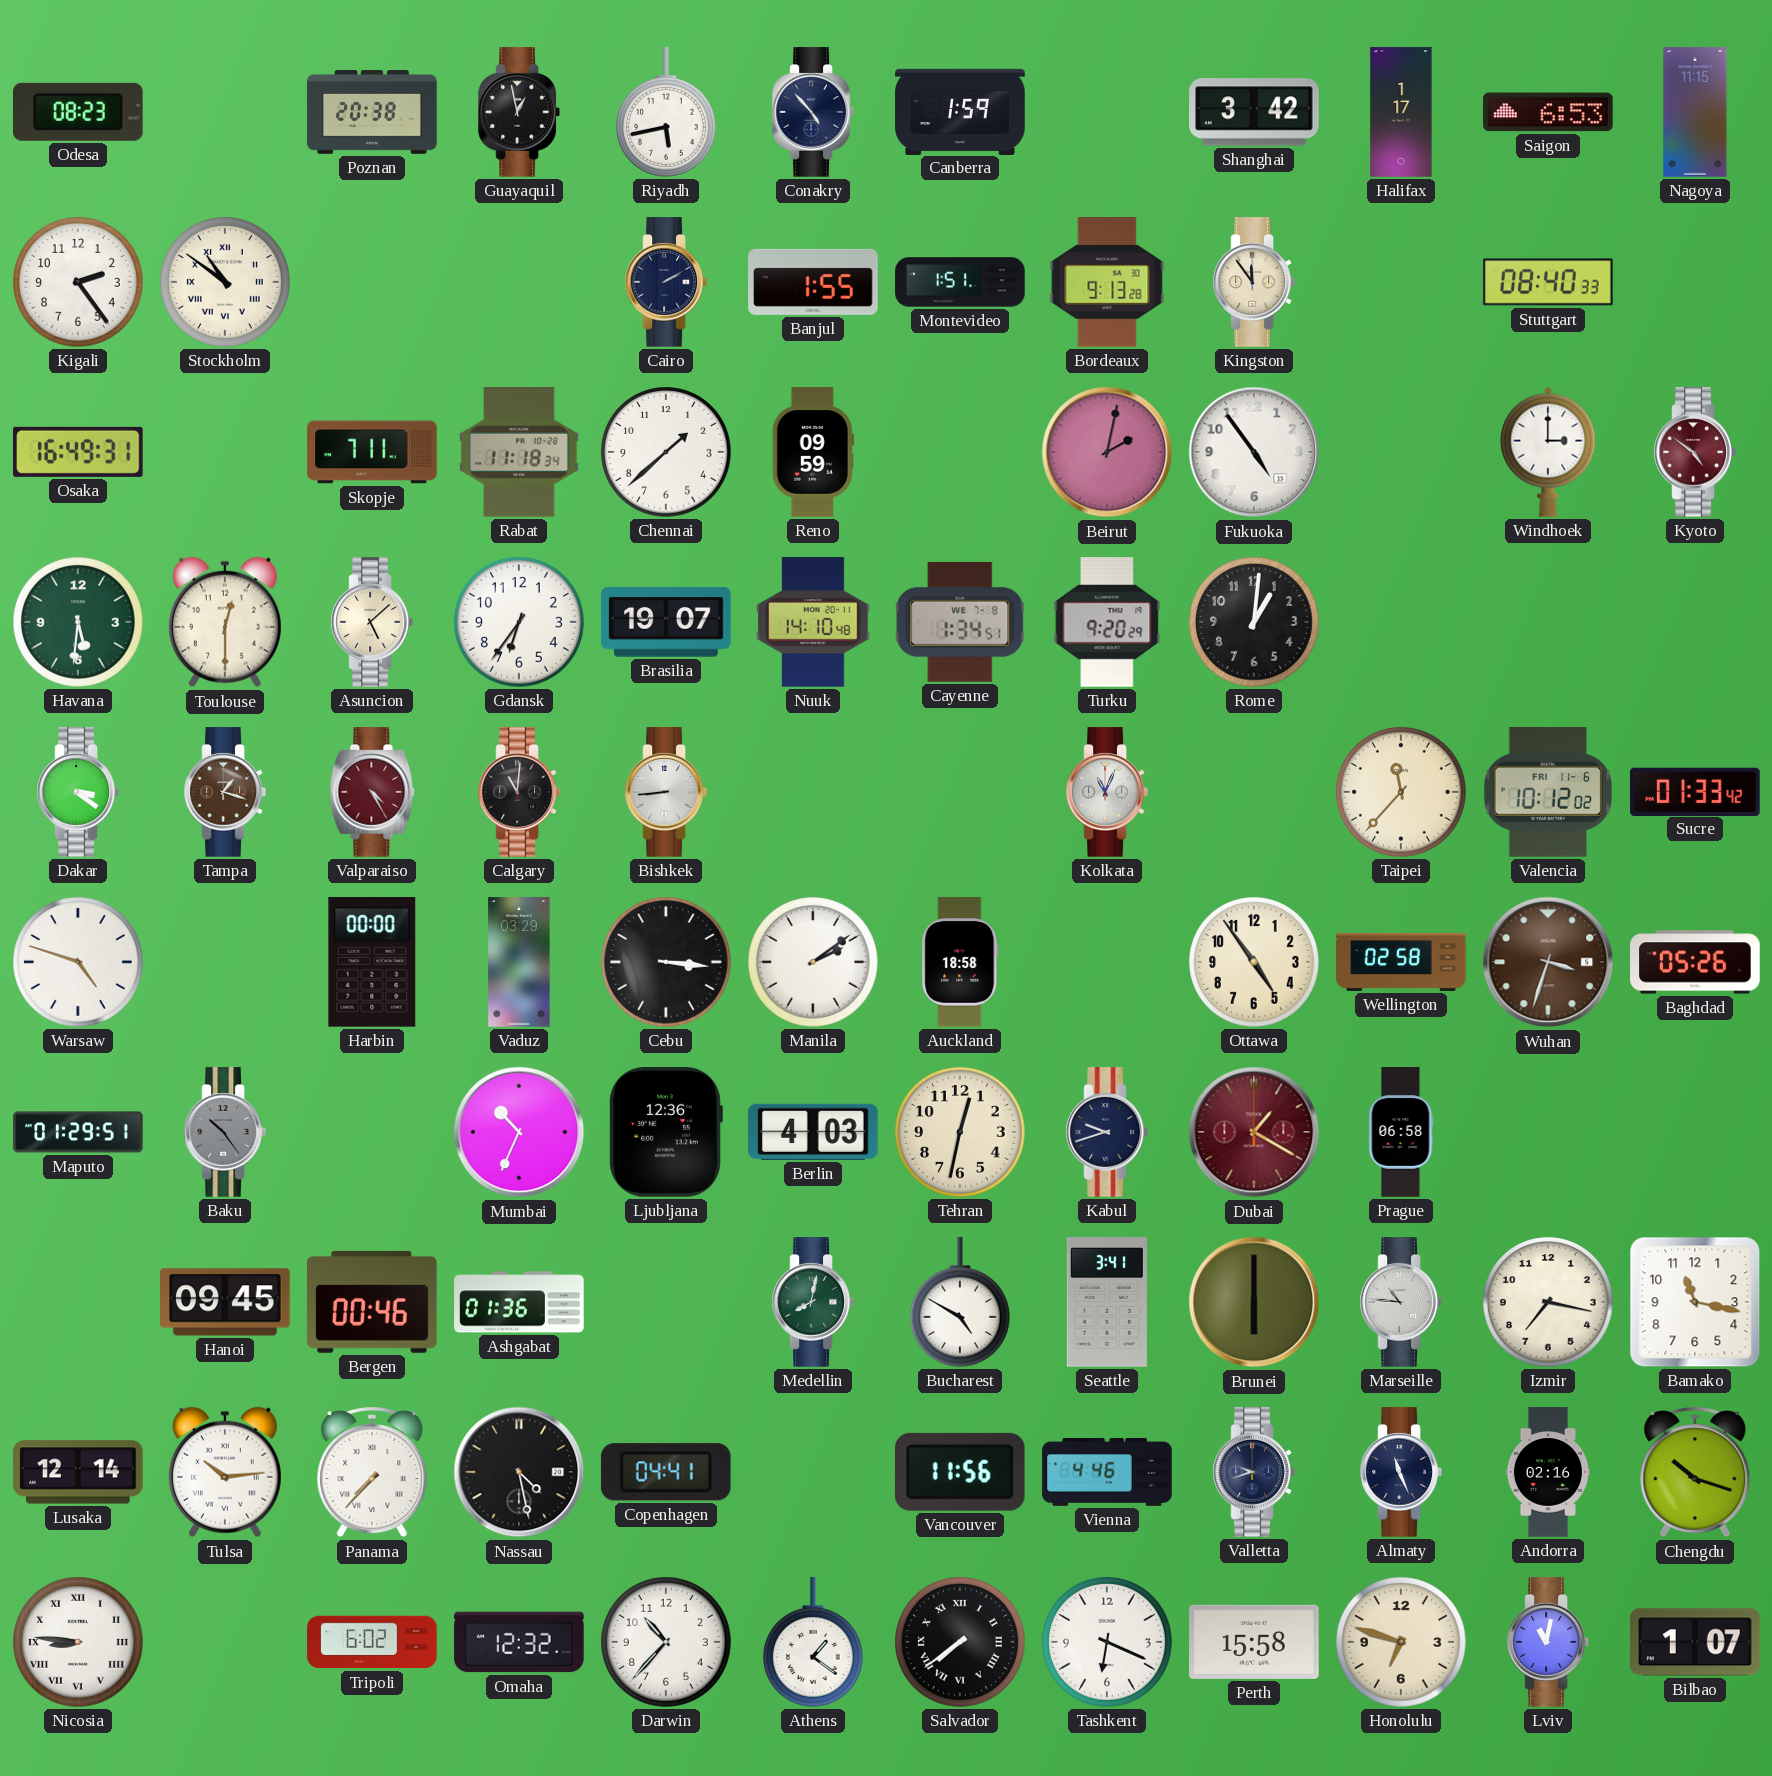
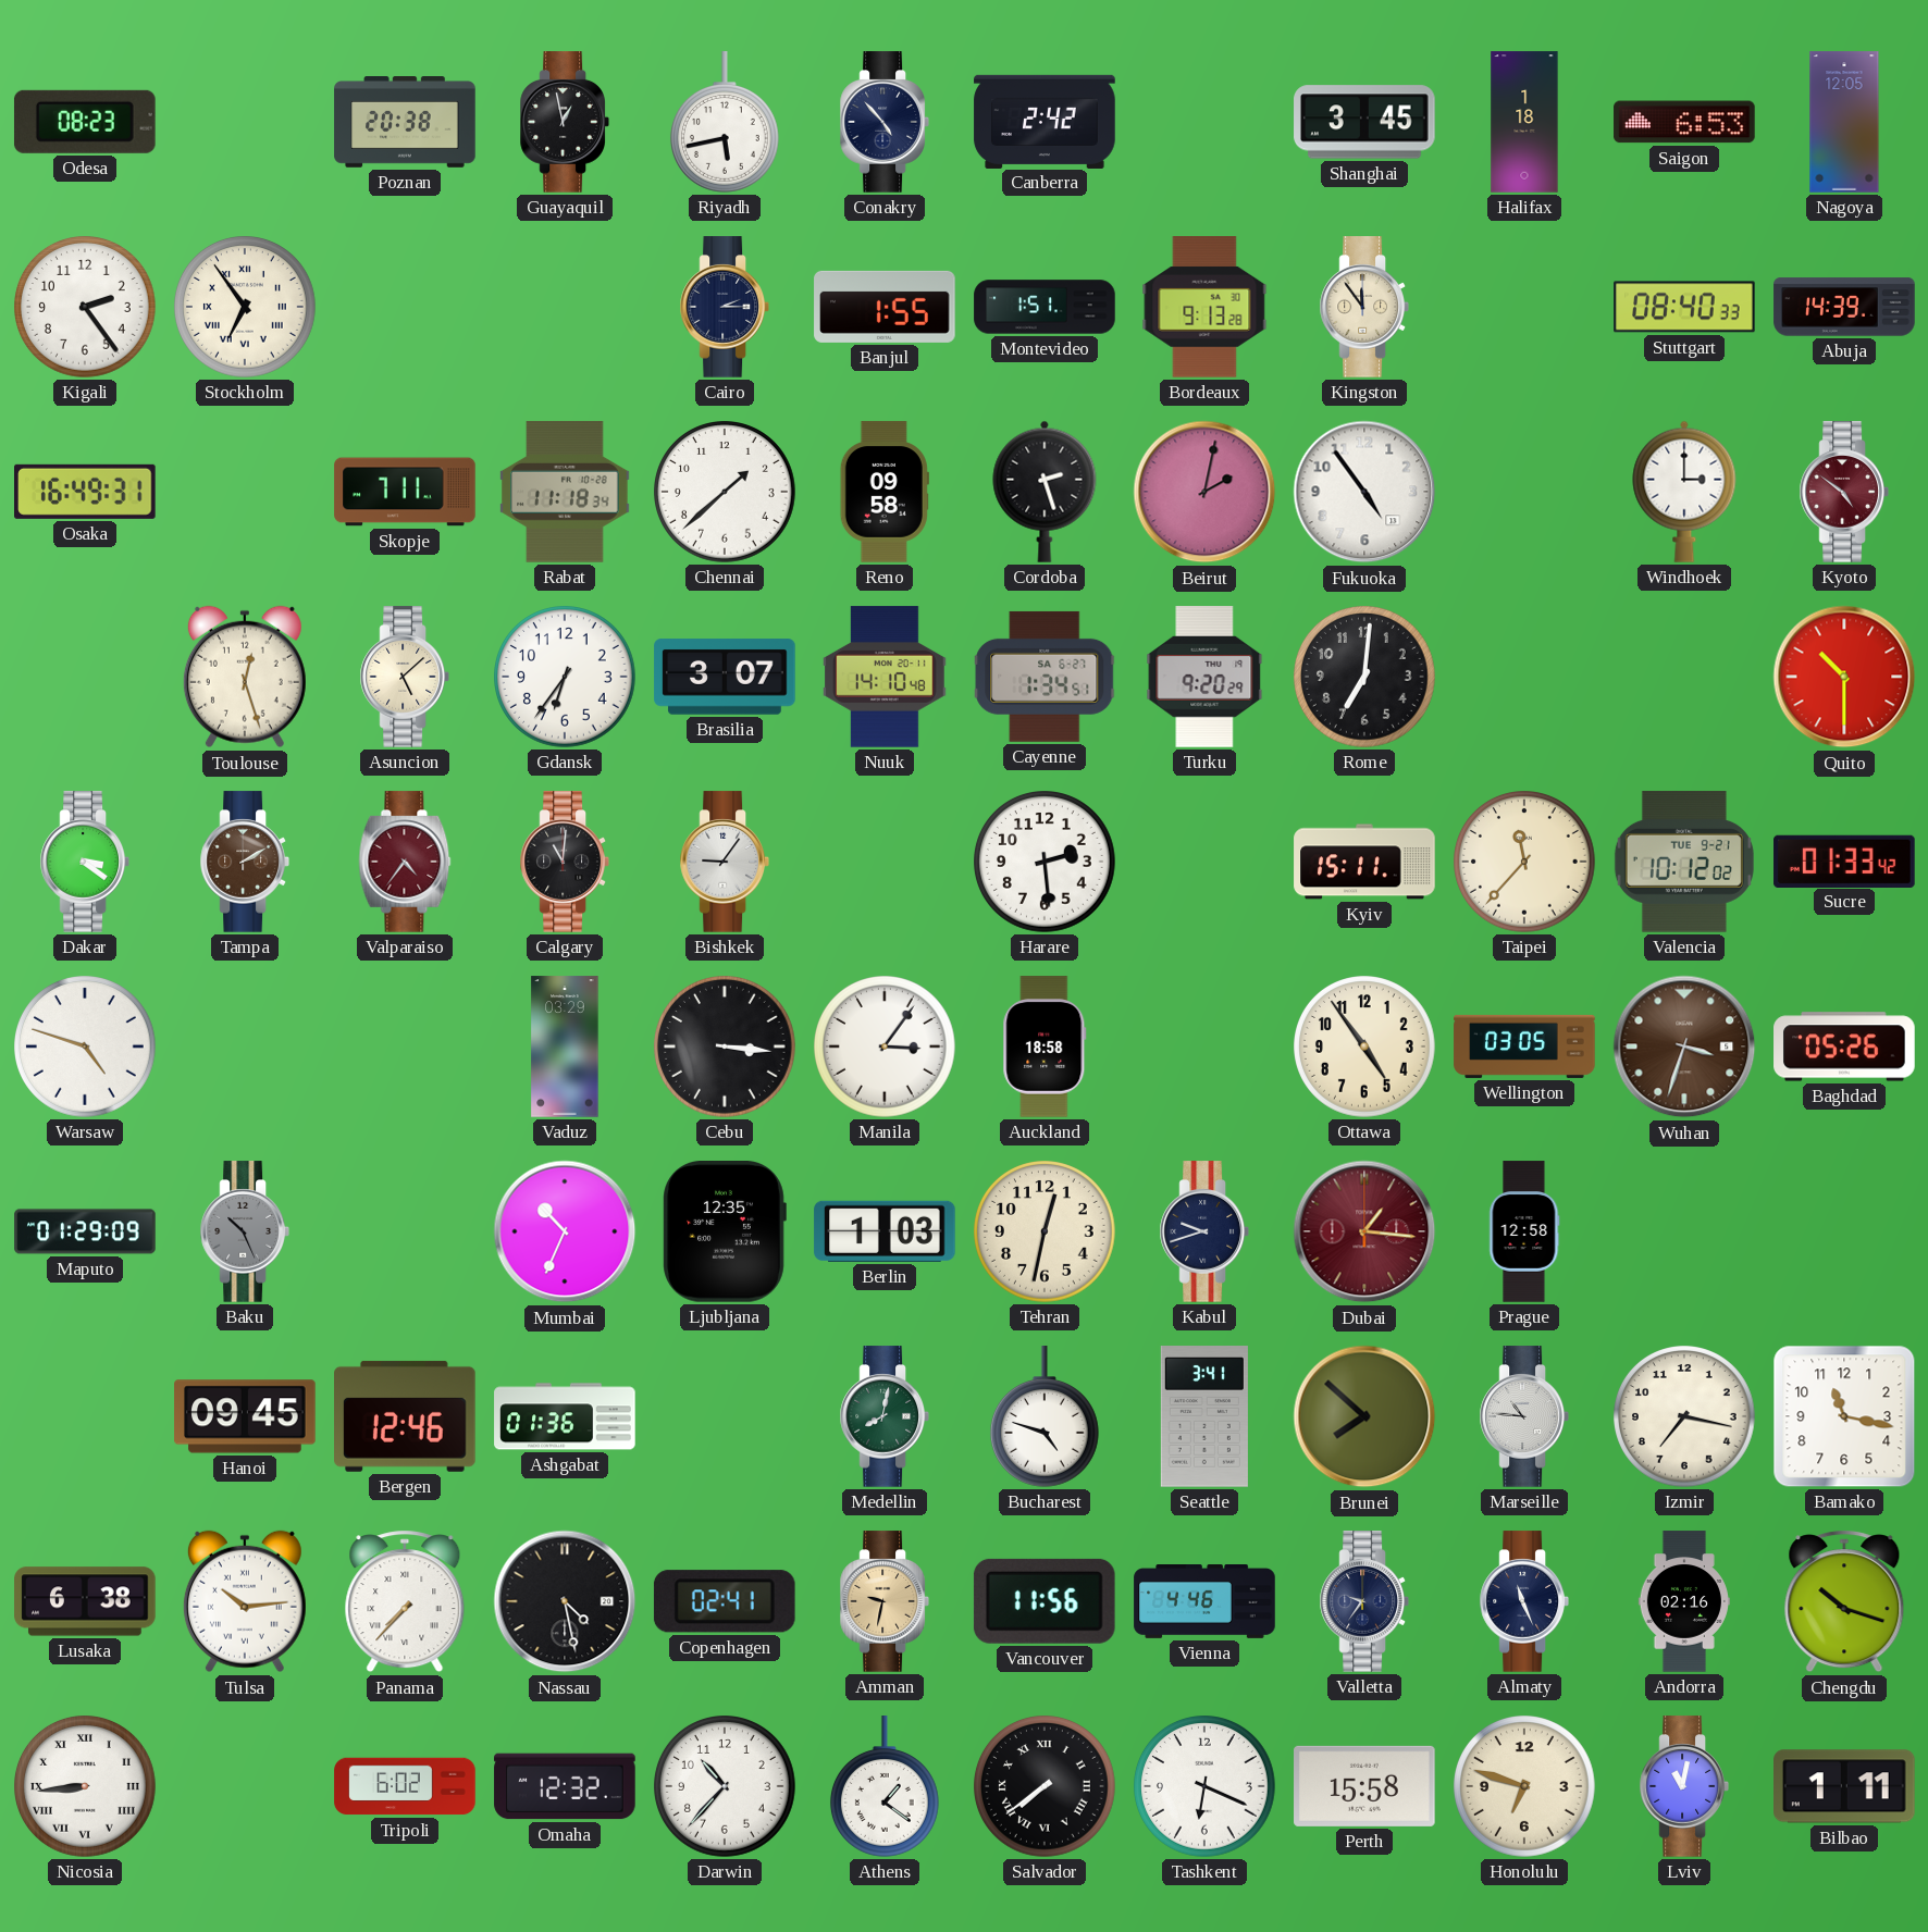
Canberra: 1:59 -> 2:42 (1045, 121)
Shanghai: 3:42 -> 3:45 (1364, 122)
Halifax: 1:17 -> 1:18 (1524, 122)
Nagoya: 11:15 -> 12:05 (1844, 122)
Stockholm: 10:51 -> 6:54 (246, 308)
Cairo: 2:10 -> 2:15 (725, 307)
Abuja: none -> 14:39 (1844, 307)
Reno: 09:59 -> 09:58 (885, 492)
Cordoba: none -> 2:27 (1045, 492)
Havana: 5:31 -> none (79, 623)
Toulouse: 12:30 -> 12:27 (245, 677)
Brasilia: 19:07 -> 3:07 (725, 677)
Cayenne date: WE 7-8 -> SA 6-27 (1045, 677)
Rome: 1:01 -> 7:01 (1365, 678)
Quito: none -> 10:30 (1844, 677)
Tampa: 1:18 -> 2:10 (245, 862)
Valparaiso: 4:25 -> 4:36 (405, 862)
Bishkek: 8:44 -> 9:06 (725, 862)
Harare: none -> 2:29 (1046, 863)
Kolkata: 11:04 -> none (1107, 792)
Kyiv: none -> 15:11 (1364, 862)
Valencia date: FRI 11-6 -> TUE 9-21 (1684, 862)
Harbin: 00:00 -> none (372, 963)
Manila: 2:09 -> 3:06 (886, 1048)
Wellington: 02:58 -> 03:05 (1524, 1046)
Maputo: 01:29:51 -> 01:29:09 (85, 1231)
Baku: 10:24 -> 10:26 (245, 1231)
Ljubljana: 12:36 -> 12:35 (725, 1233)
Berlin: 4:03 -> 1:03 (885, 1231)
Dubai: 1:20 -> 1:16 (1364, 1231)
Prague: 06:58 -> 12:58 (1524, 1231)
Bergen: 00:46 -> 12:46 (406, 1416)
Bucharest: 4:50 -> 4:48 (1045, 1416)
Brunei: 6:00 -> 7:52 (1364, 1416)
Lusaka: 12:14 -> 6:38 (85, 1601)
Copenhagen: 04:41 -> 02:41 (725, 1601)
Amman: none -> 9:32 (885, 1601)
Valletta: 9:42 -> 9:36 (1364, 1601)
Nicosia: 8:46 -> 8:44 (86, 1787)
Bilbao: 1:07 -> 1:11 (1845, 1786)
